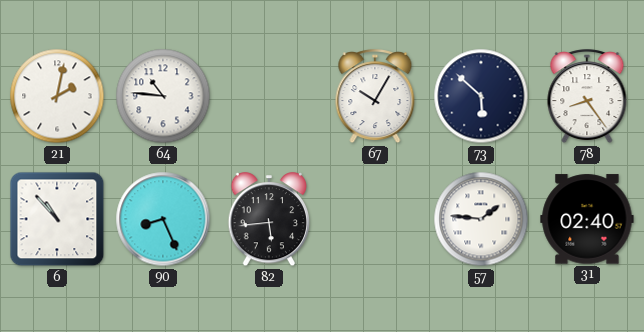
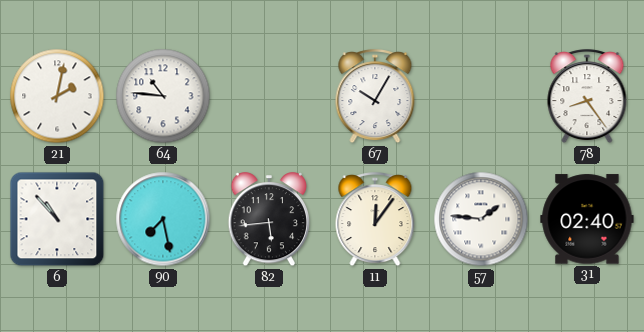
73: 5:52 -> none (481, 96)
90: 8:26 -> 7:28 (163, 219)
11: none -> 12:06 (375, 220)
